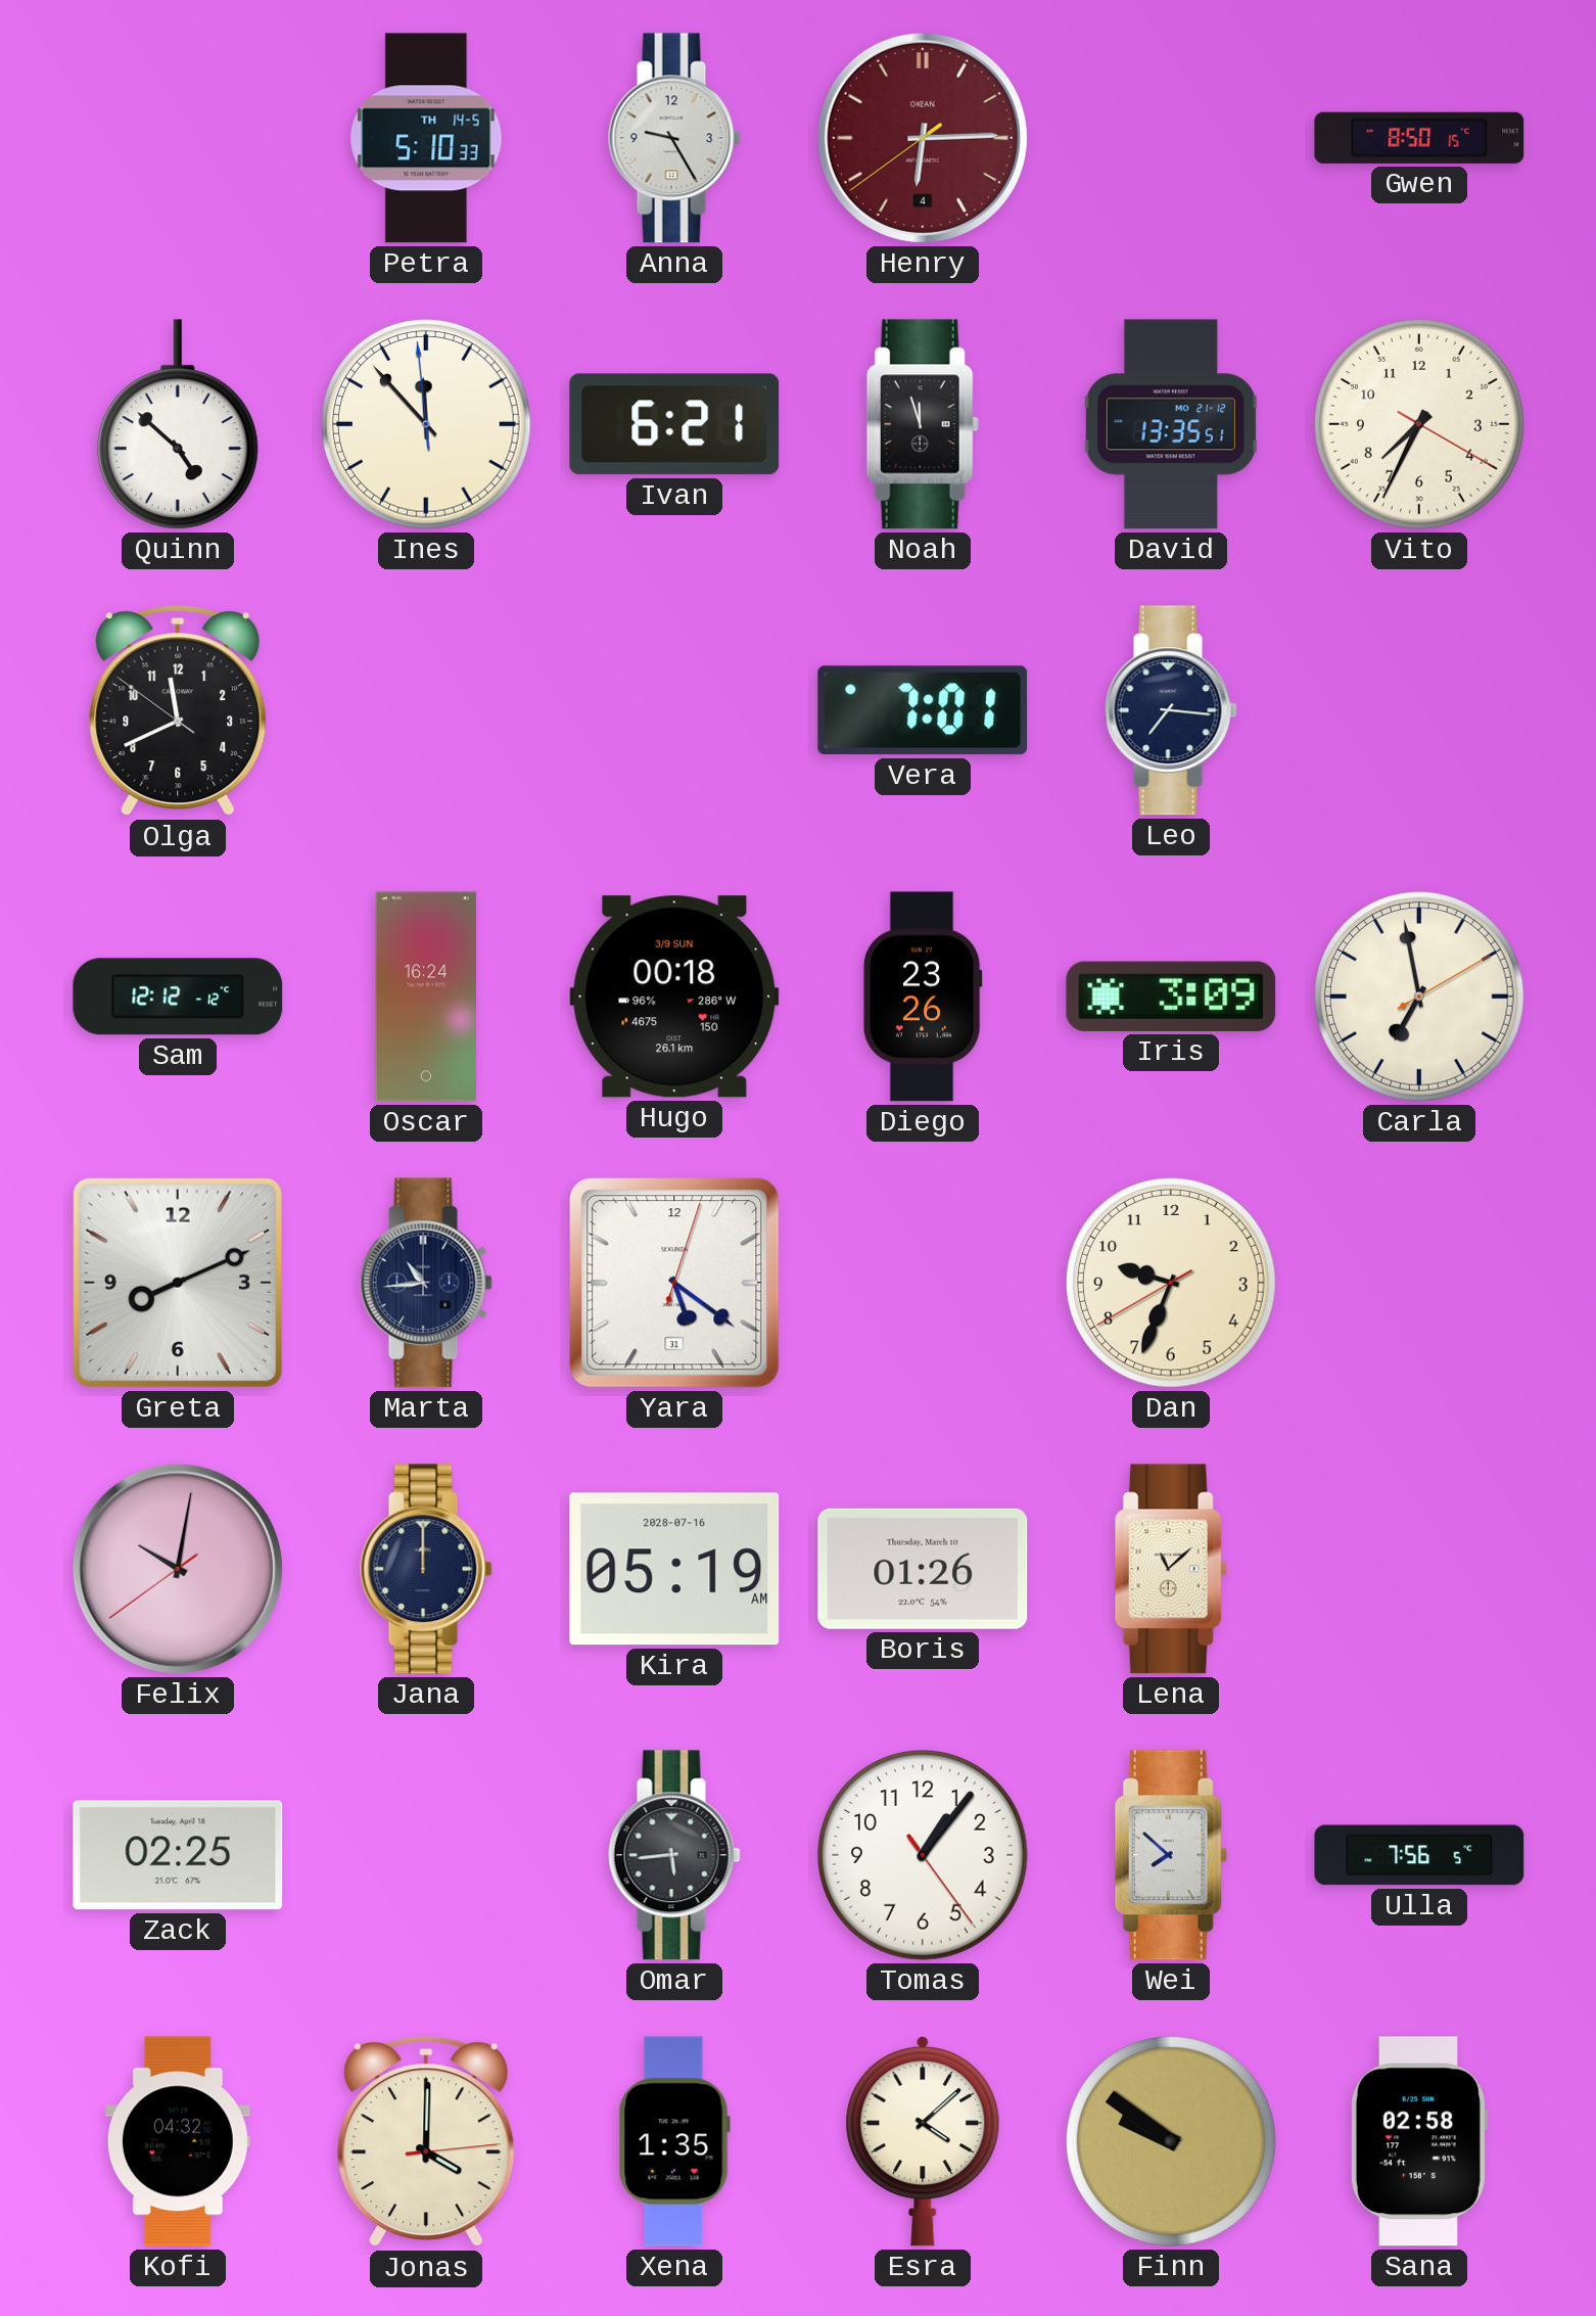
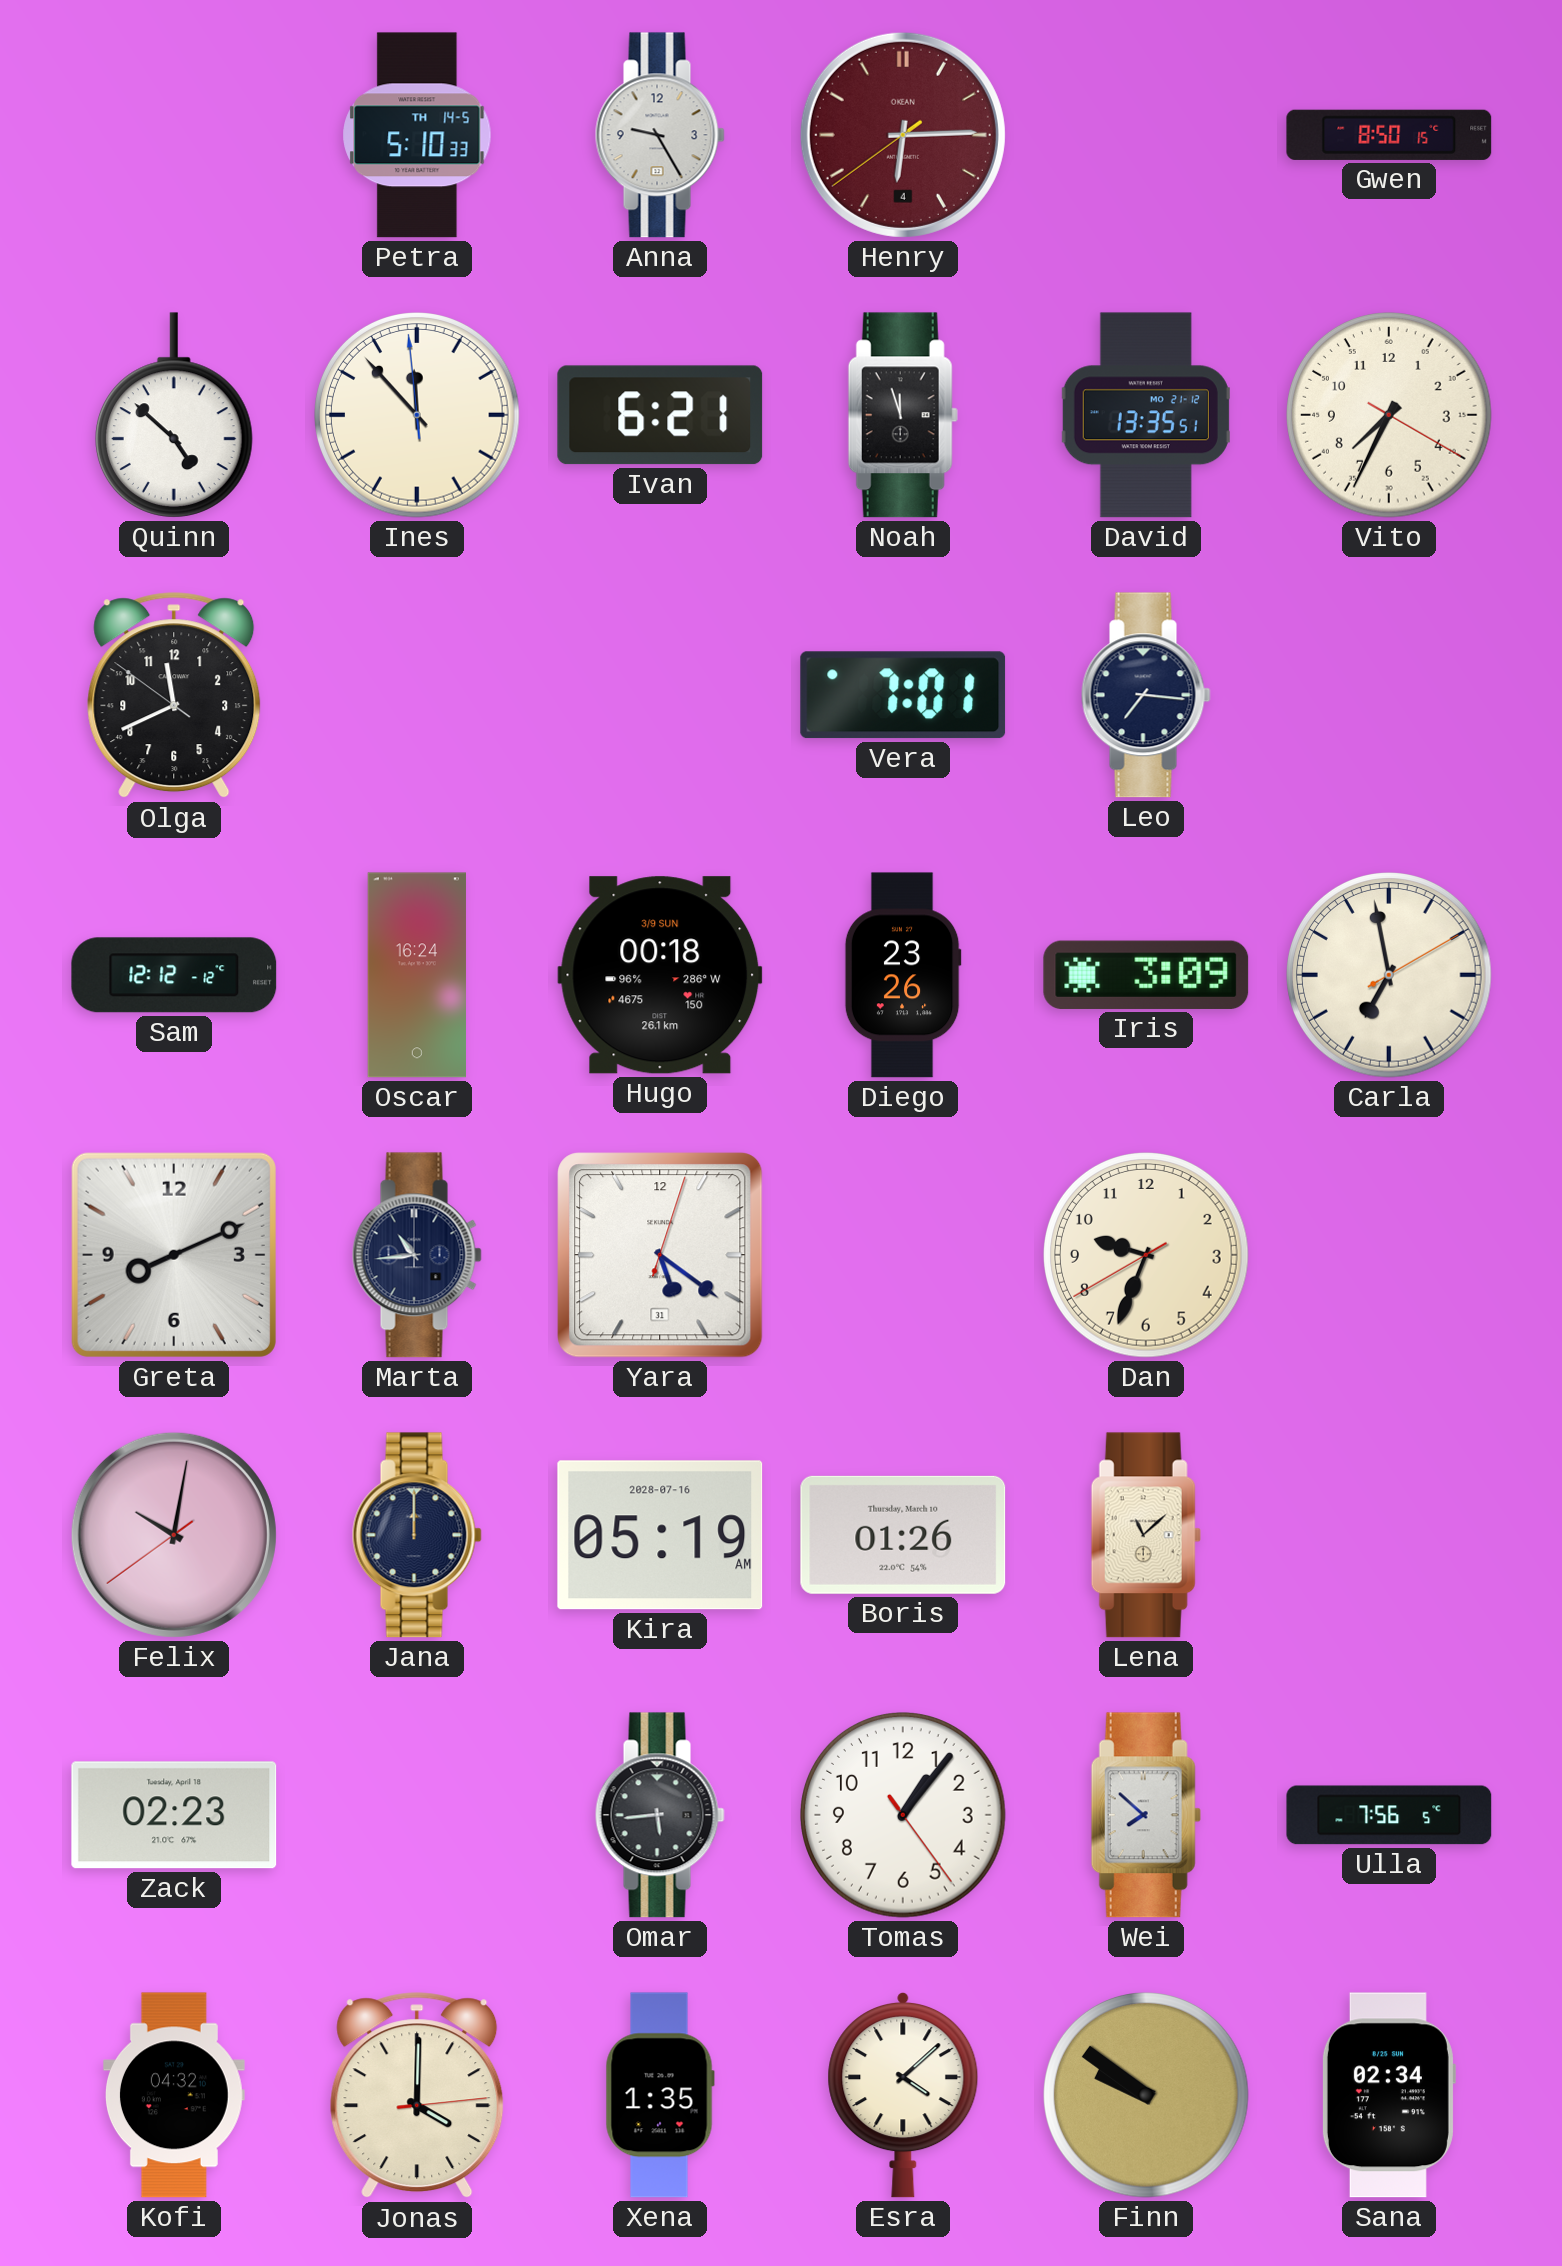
Zack: 02:25 -> 02:23 (174, 1815)
Sana: 02:58 -> 02:34 (1388, 2095)
